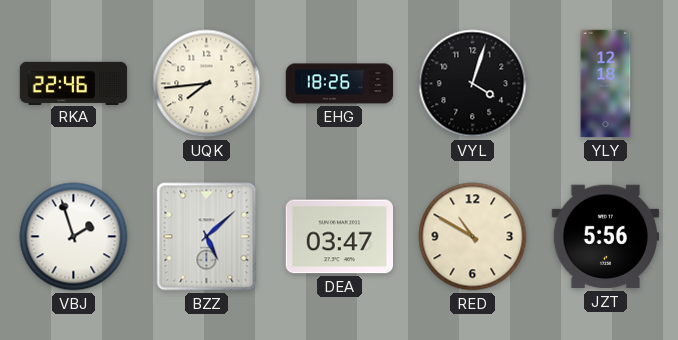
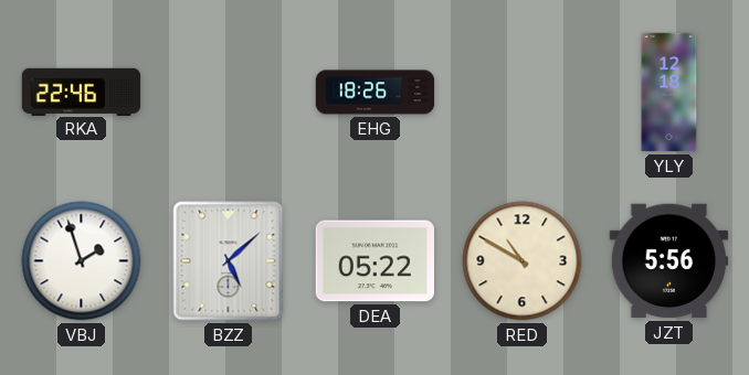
UQK: 7:44 -> none (207, 84)
VYL: 4:03 -> none (473, 84)
DEA: 03:47 -> 05:22 (374, 261)
